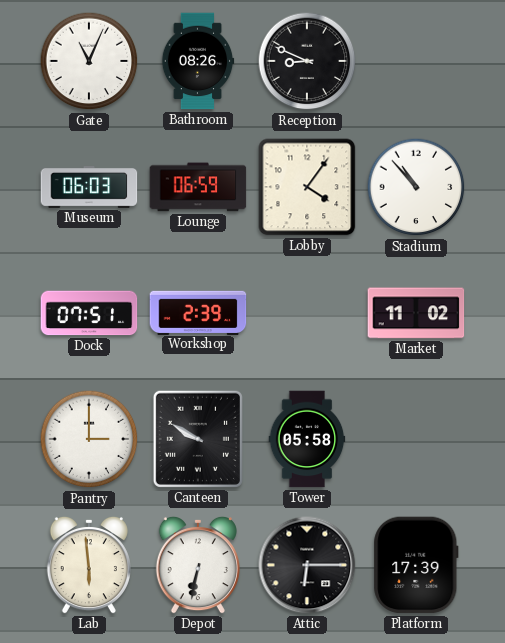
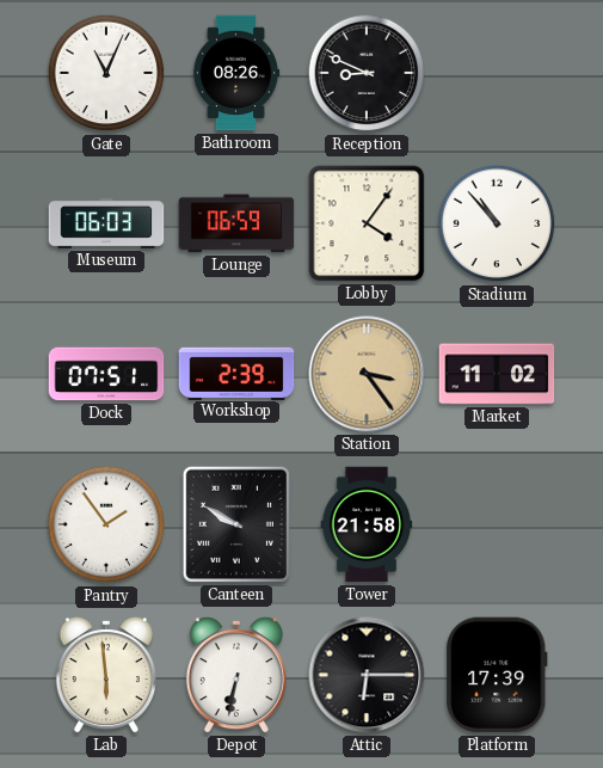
Station: none -> 3:24 (367, 374)
Pantry: 3:00 -> 1:54 (106, 524)
Tower: 05:58 -> 21:58 (367, 524)
